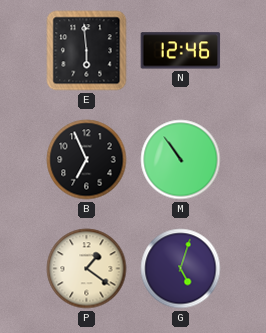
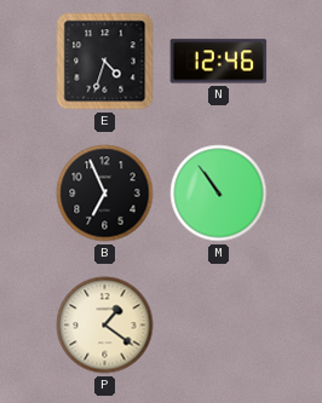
E: 5:59 -> 4:33 (105, 62)
G: 5:03 -> none (181, 269)
